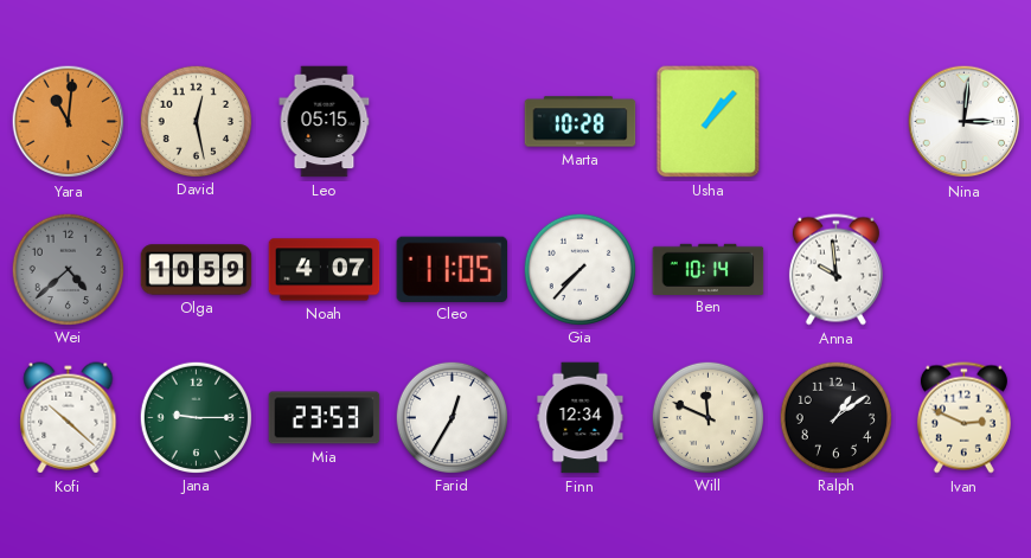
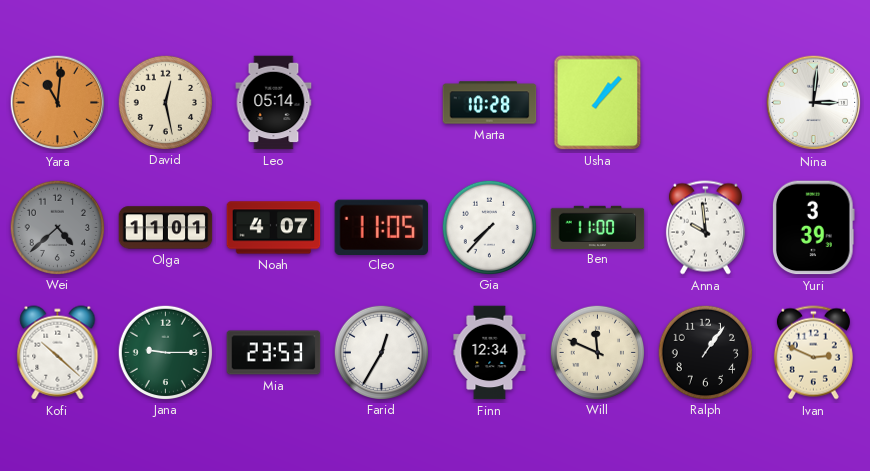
Leo: 05:15 -> 05:14 (274, 103)
Olga: 10:59 -> 11:01 (166, 228)
Ben: 10:14 -> 11:00 (598, 227)
Yuri: none -> 3:39 (814, 228)
Ralph: 1:09 -> 1:06 (705, 352)
